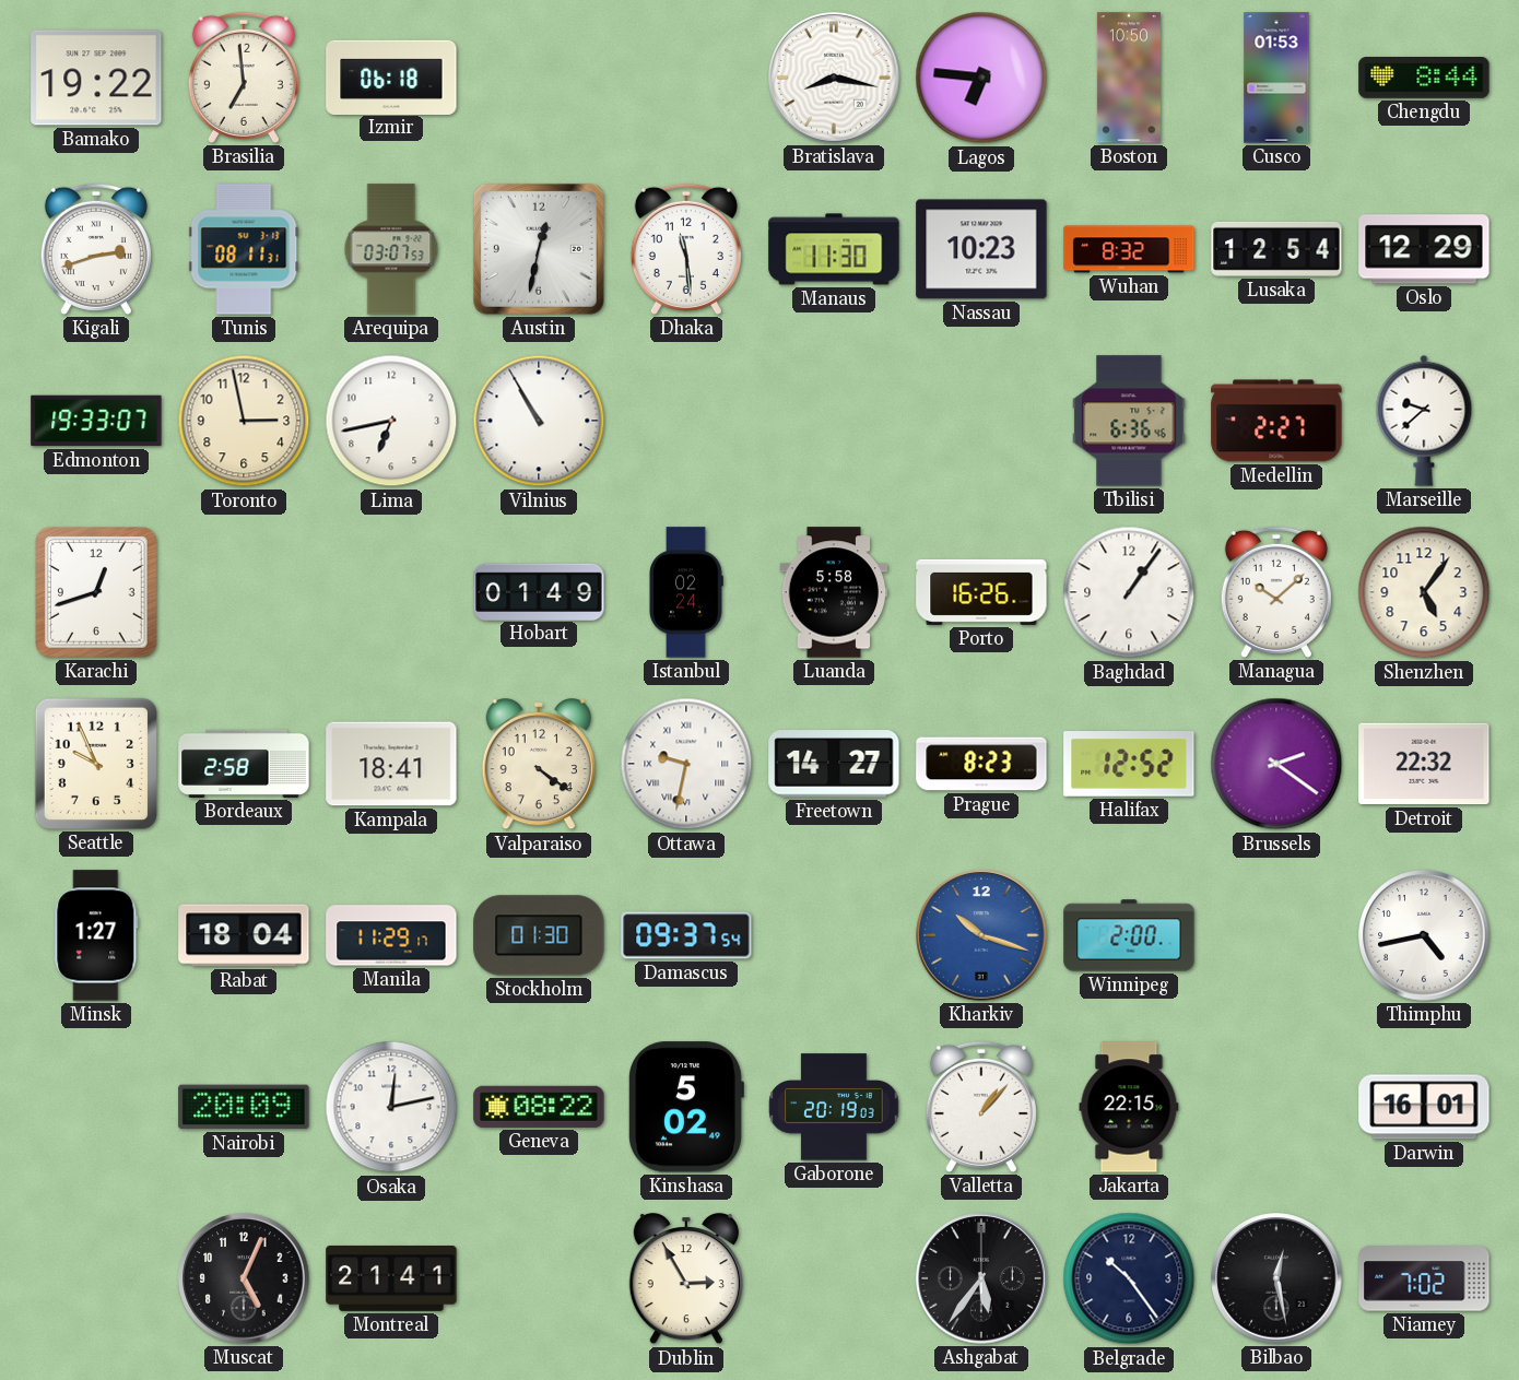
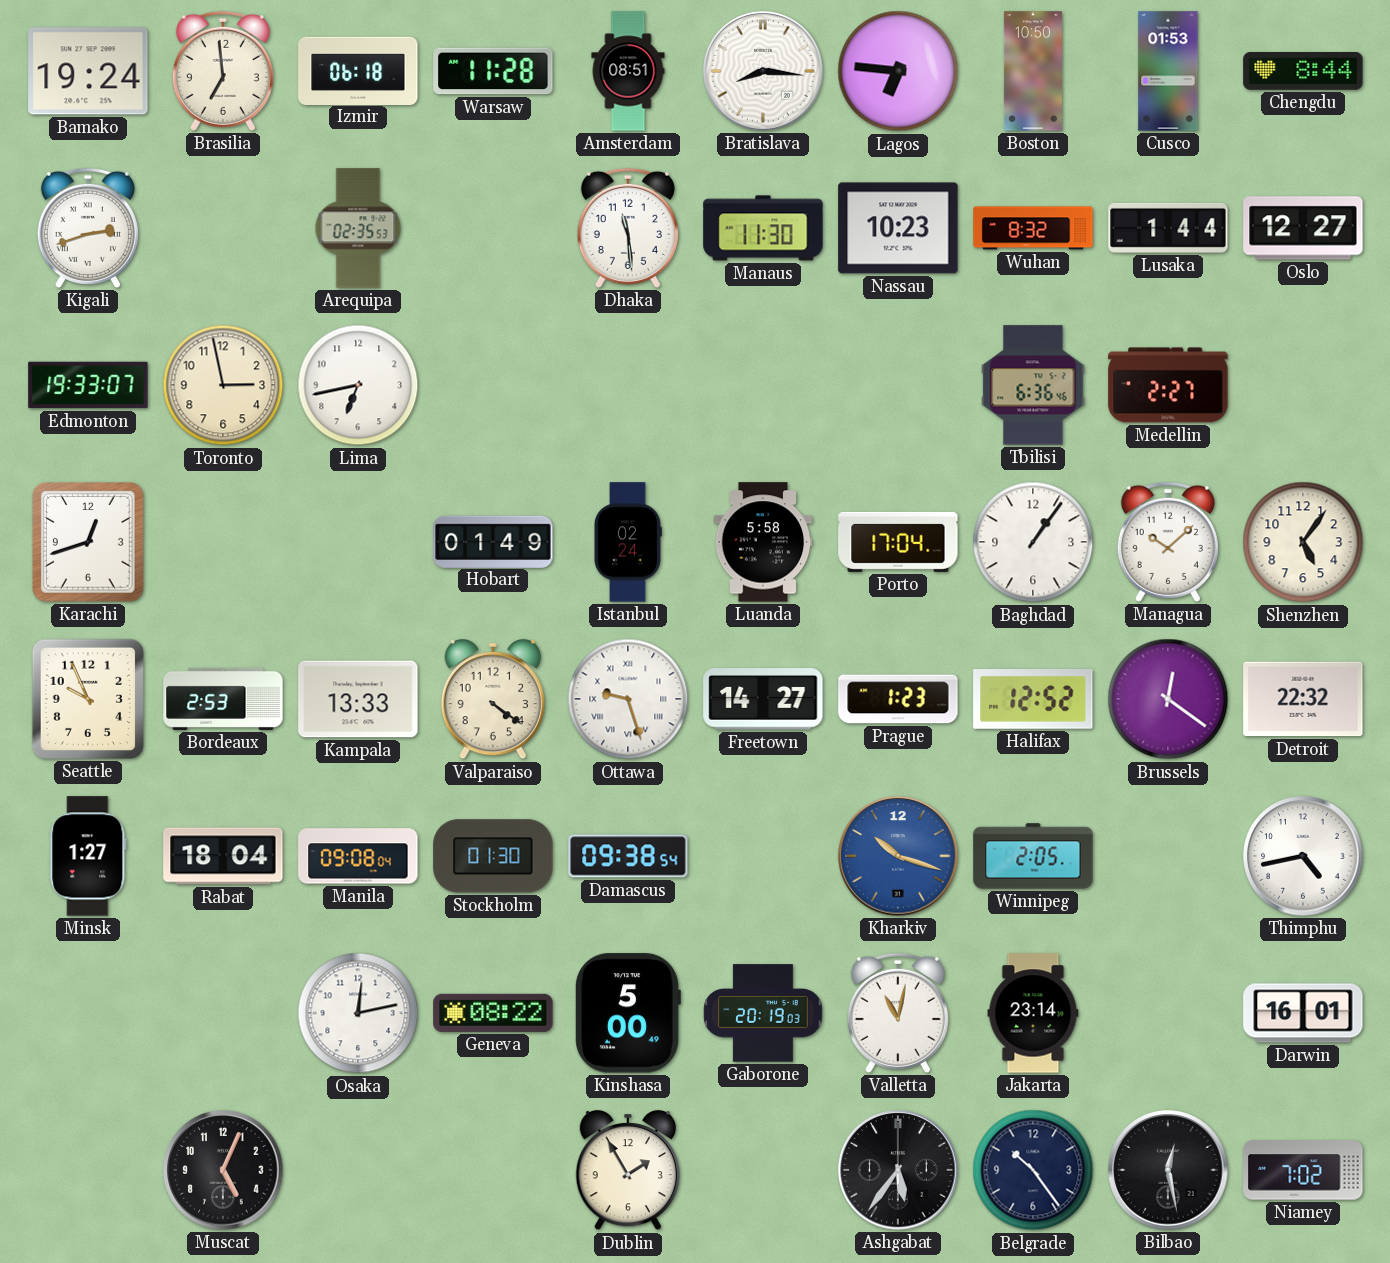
Bamako: 19:22 -> 19:24 (88, 71)
Warsaw: none -> 11:28 (493, 71)
Amsterdam: none -> 08:51 (628, 71)
Bratislava: 8:17 -> 8:16 (763, 71)
Tunis: 08:11 -> none (244, 249)
Arequipa: 03:07 -> 02:35 (358, 228)
Austin: 12:32 -> none (539, 249)
Lusaka: 12:54 -> 1:44 (1168, 228)
Oslo: 12:29 -> 12:27 (1303, 228)
Vilnius: 10:55 -> none (539, 421)
Marseille: 9:38 -> none (1424, 421)
Porto: 16:26 -> 17:04 (898, 542)
Bordeaux: 2:58 -> 2:53 (223, 699)
Kampala: 18:41 -> 13:33 (358, 699)
Ottawa: 9:32 -> 9:27 (628, 699)
Prague: 8:23 -> 1:23 (898, 699)
Brussels: 2:21 -> 12:21 (1168, 699)
Manila: 11:29 -> 09:08 (358, 856)
Damascus: 09:37 -> 09:38 (628, 856)
Winnipeg: 2:00 -> 2:05 (1033, 856)
Nairobi: 20:09 -> none (244, 1107)
Kinshasa: 5:02 -> 5:00 (628, 1013)
Valletta: 1:07 -> 11:02 (898, 1013)
Jakarta: 22:15 -> 23:14 (1033, 1013)
Montreal: 21:41 -> none (391, 1278)
Dublin: 2:55 -> 1:55 (628, 1170)
